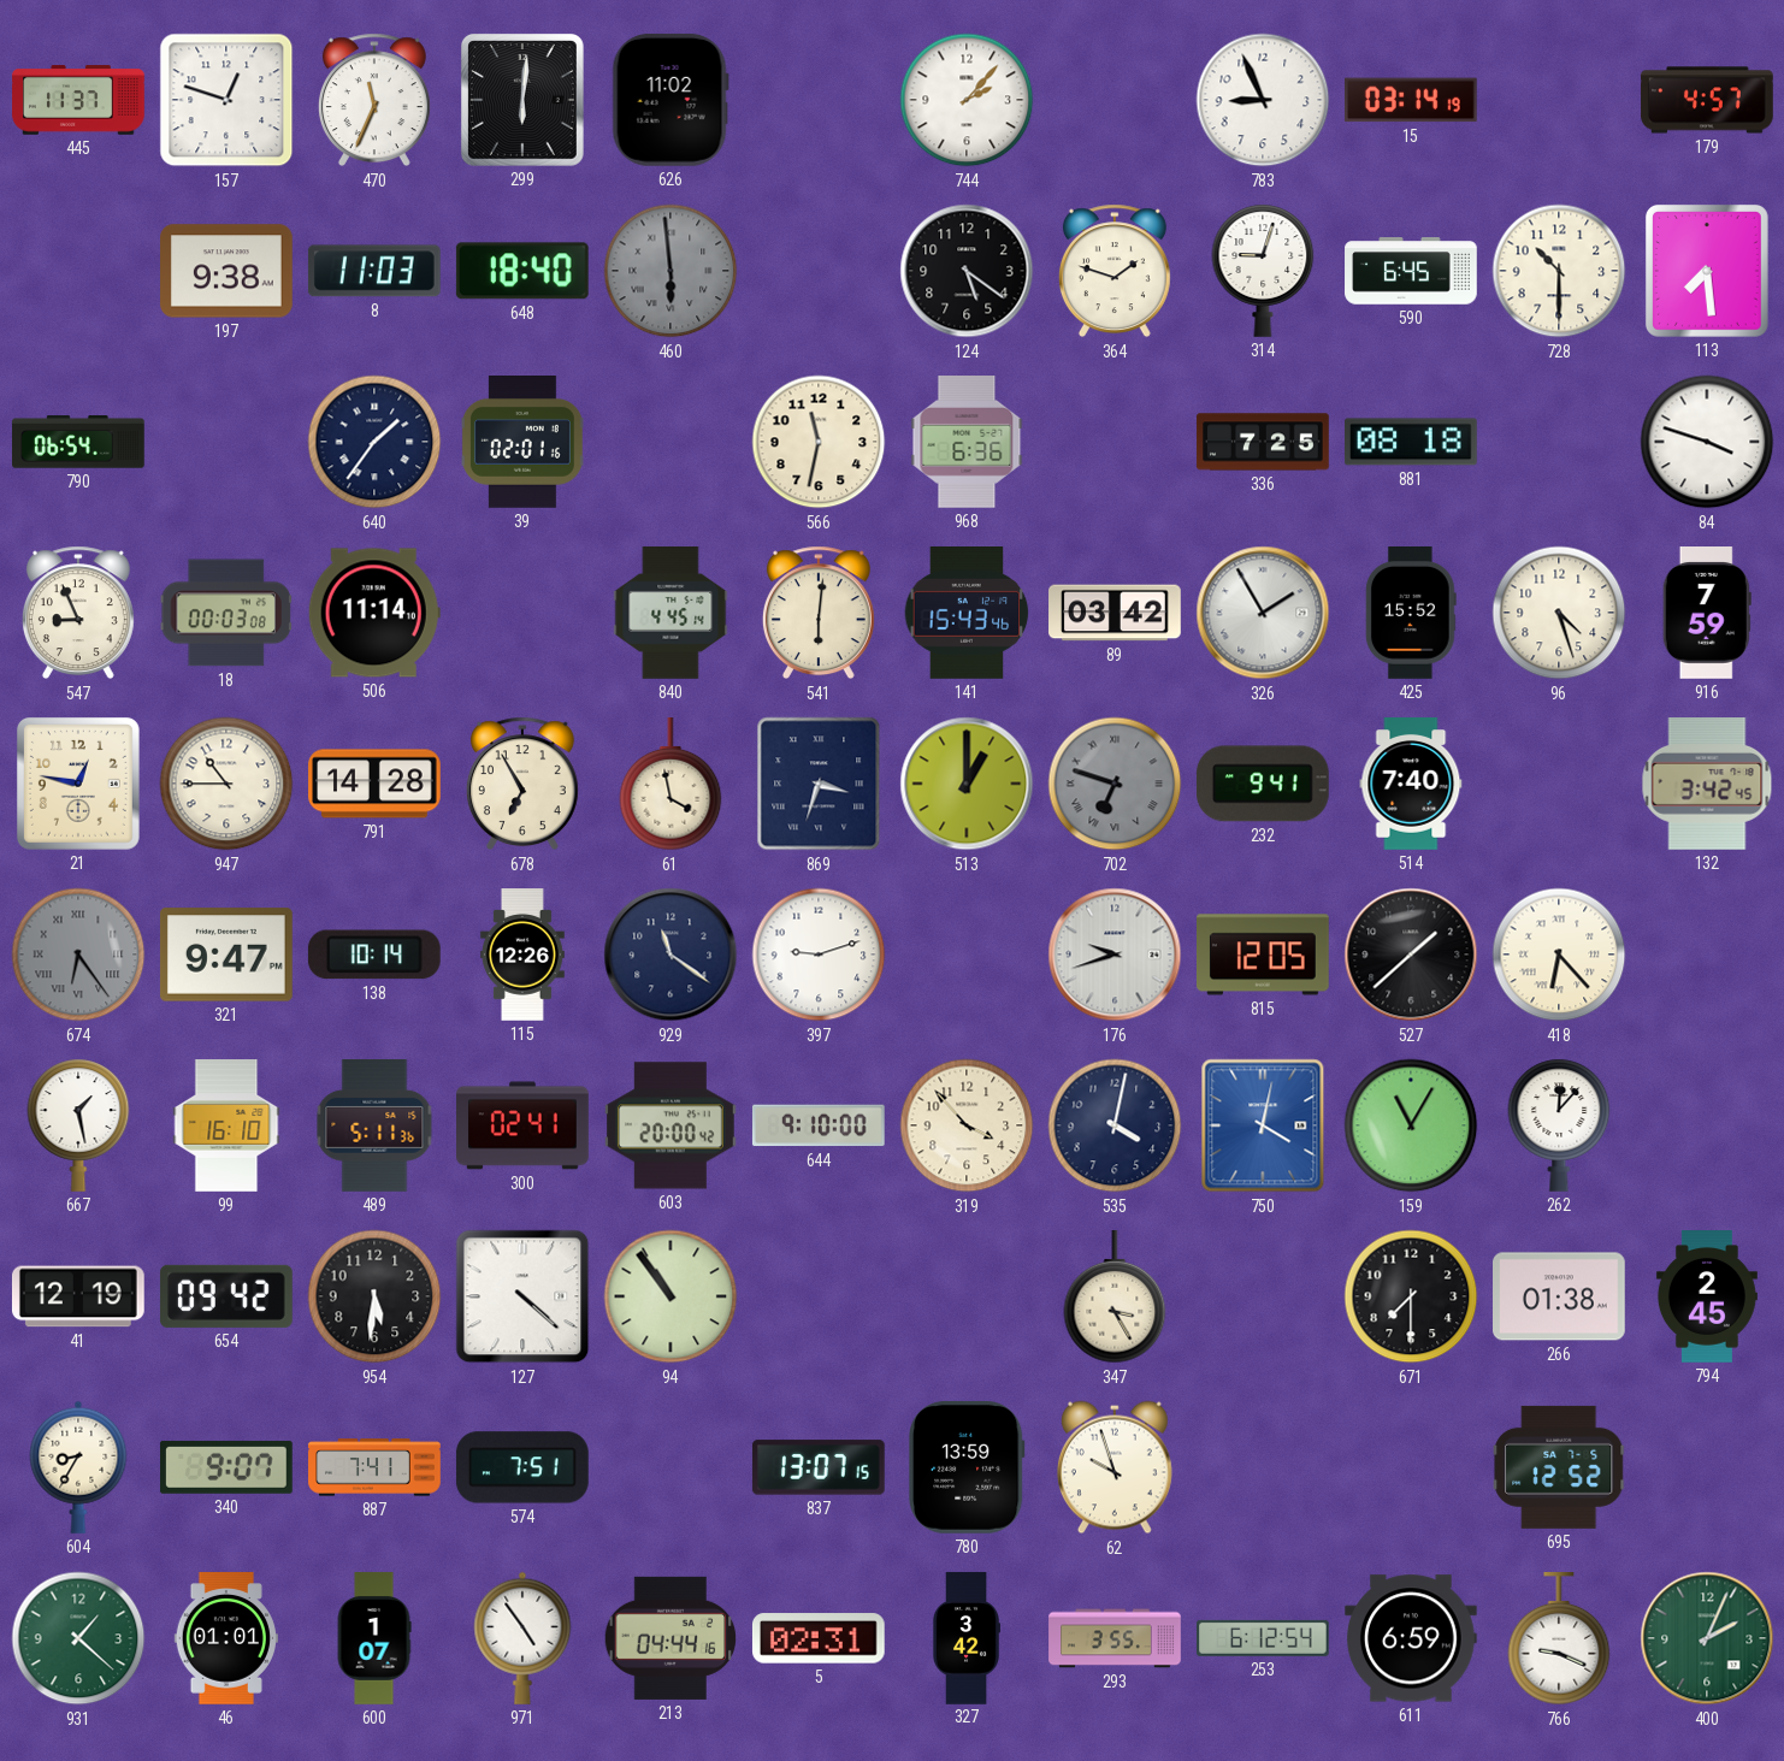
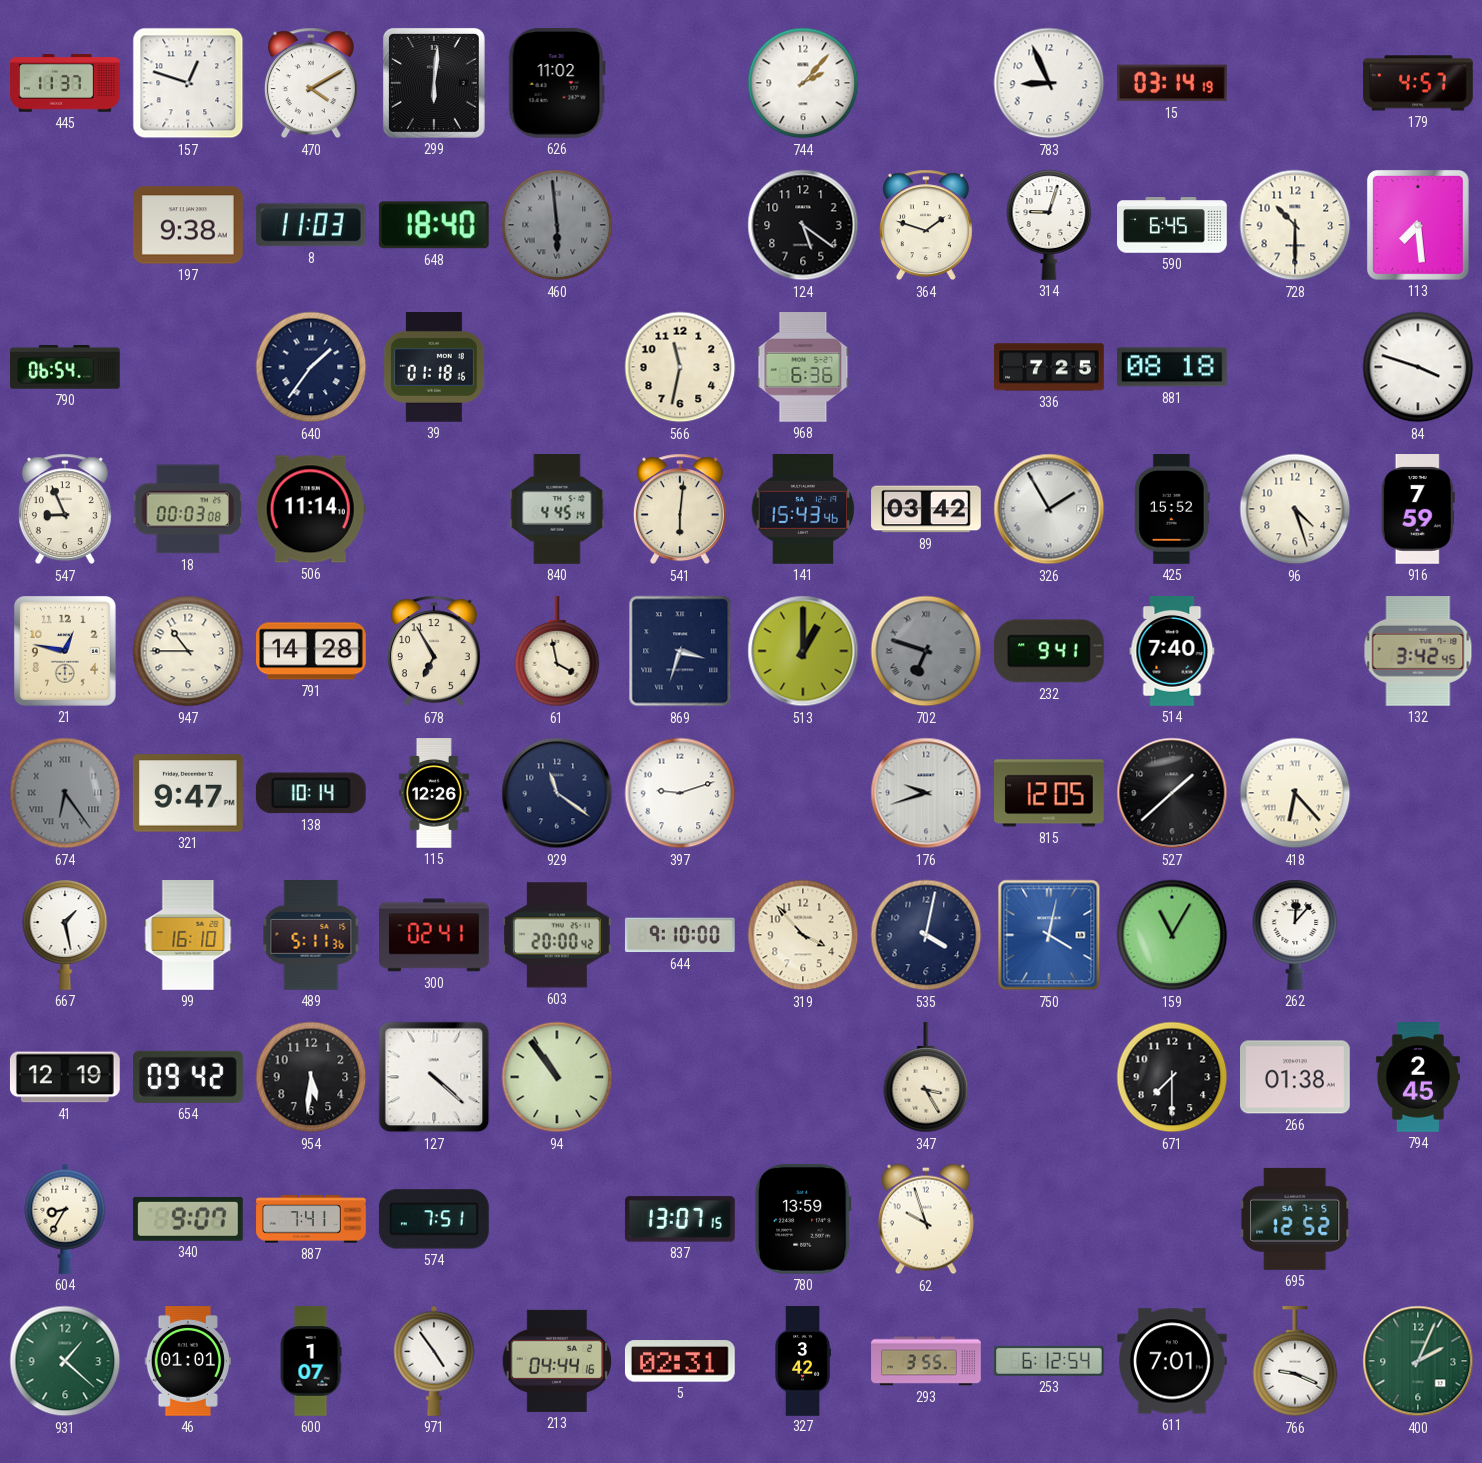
470: 11:34 -> 4:10 (311, 83)
39: 02:01 -> 01:18 (434, 368)
611: 6:59 -> 7:01 (1173, 1361)
